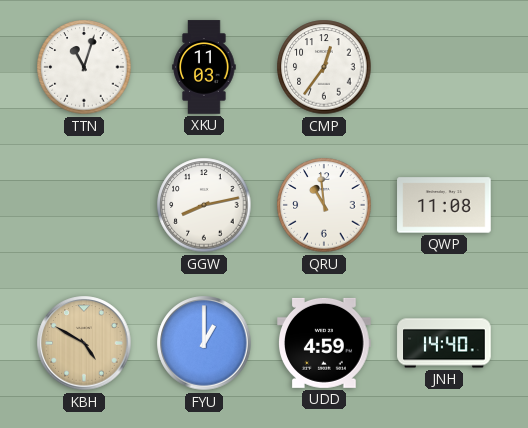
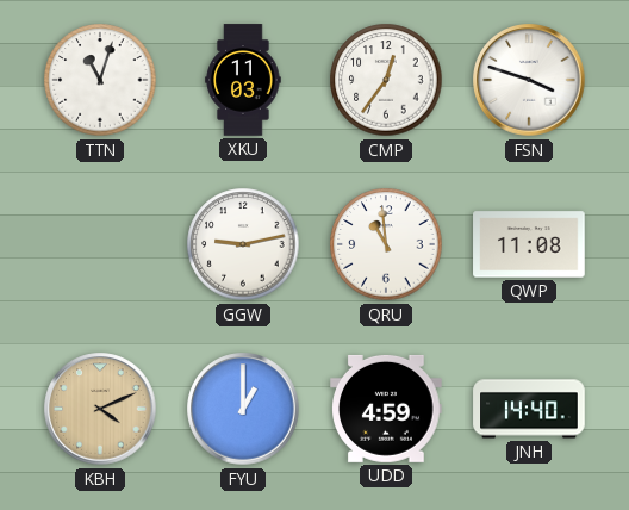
FSN: none -> 3:48 (529, 80)
GGW: 8:13 -> 9:13 (243, 244)
KBH: 4:50 -> 4:11 (100, 409)
